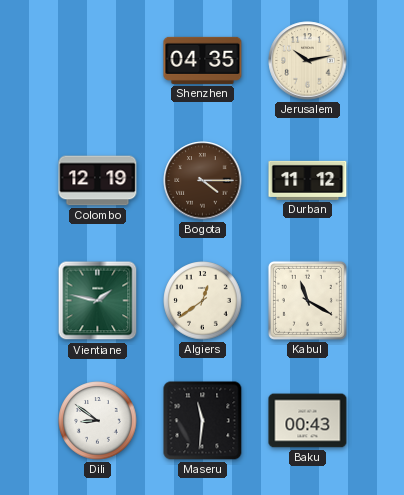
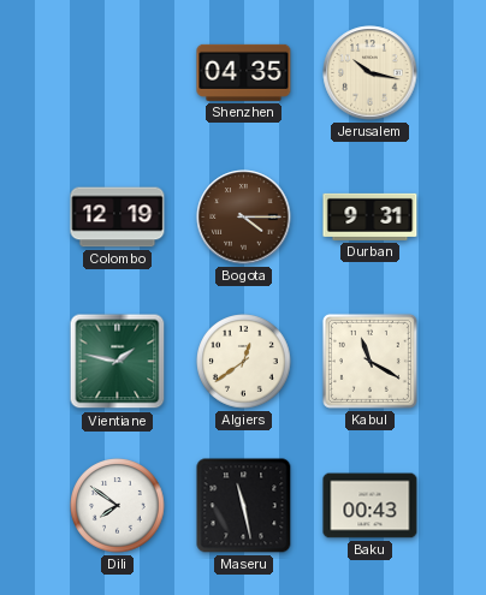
Jerusalem: 10:13 -> 10:17 (371, 73)
Durban: 11:12 -> 9:31 (371, 216)
Dili: 8:51 -> 7:51 (118, 506)
Maseru: 11:31 -> 11:28 (244, 506)
